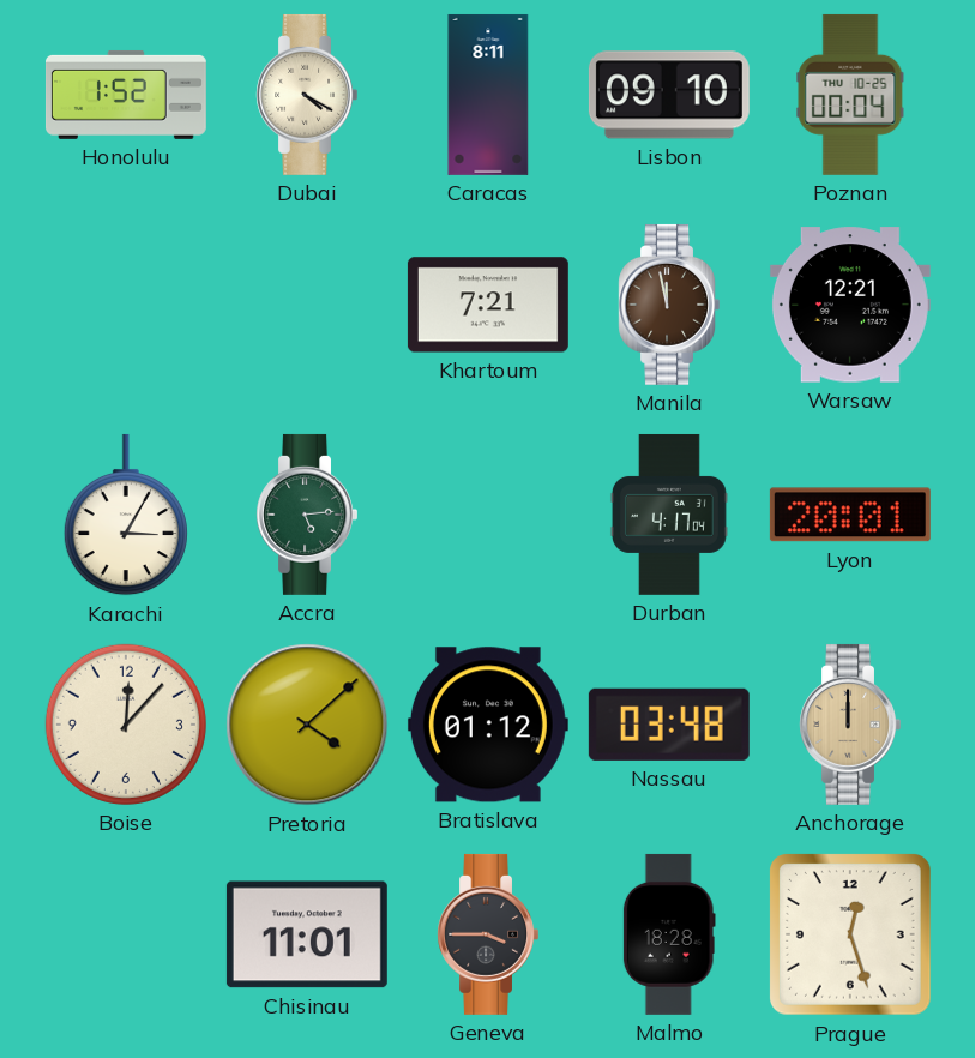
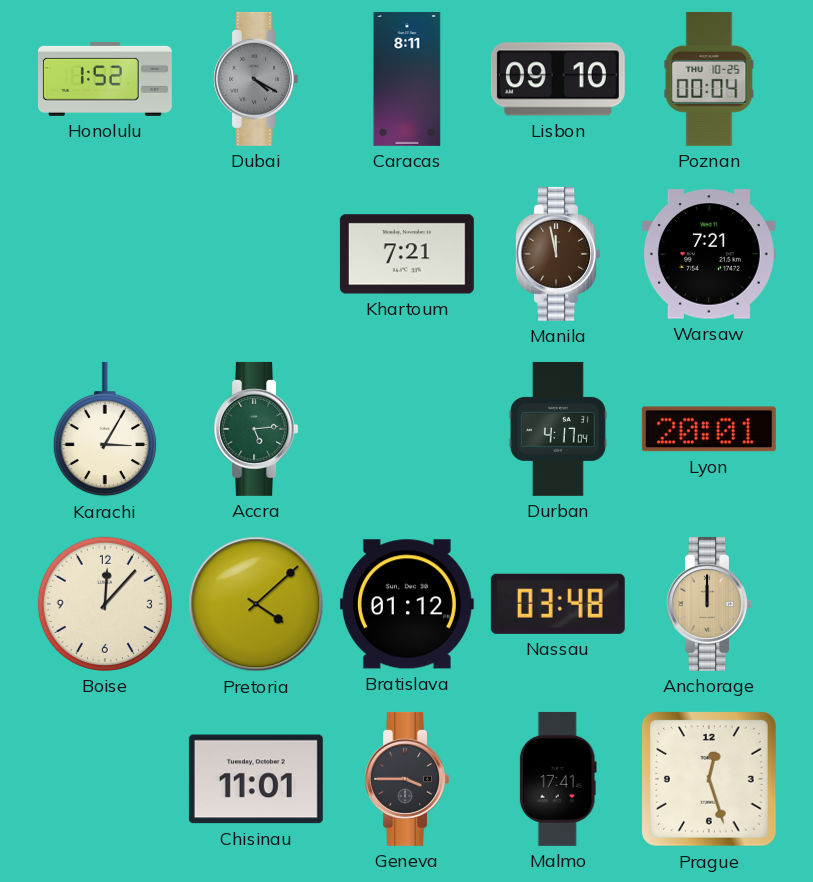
Dubai dial: cream -> grey (255, 79)
Warsaw: 12:21 -> 7:21 (709, 254)
Malmo: 18:28 -> 17:41 (558, 779)
